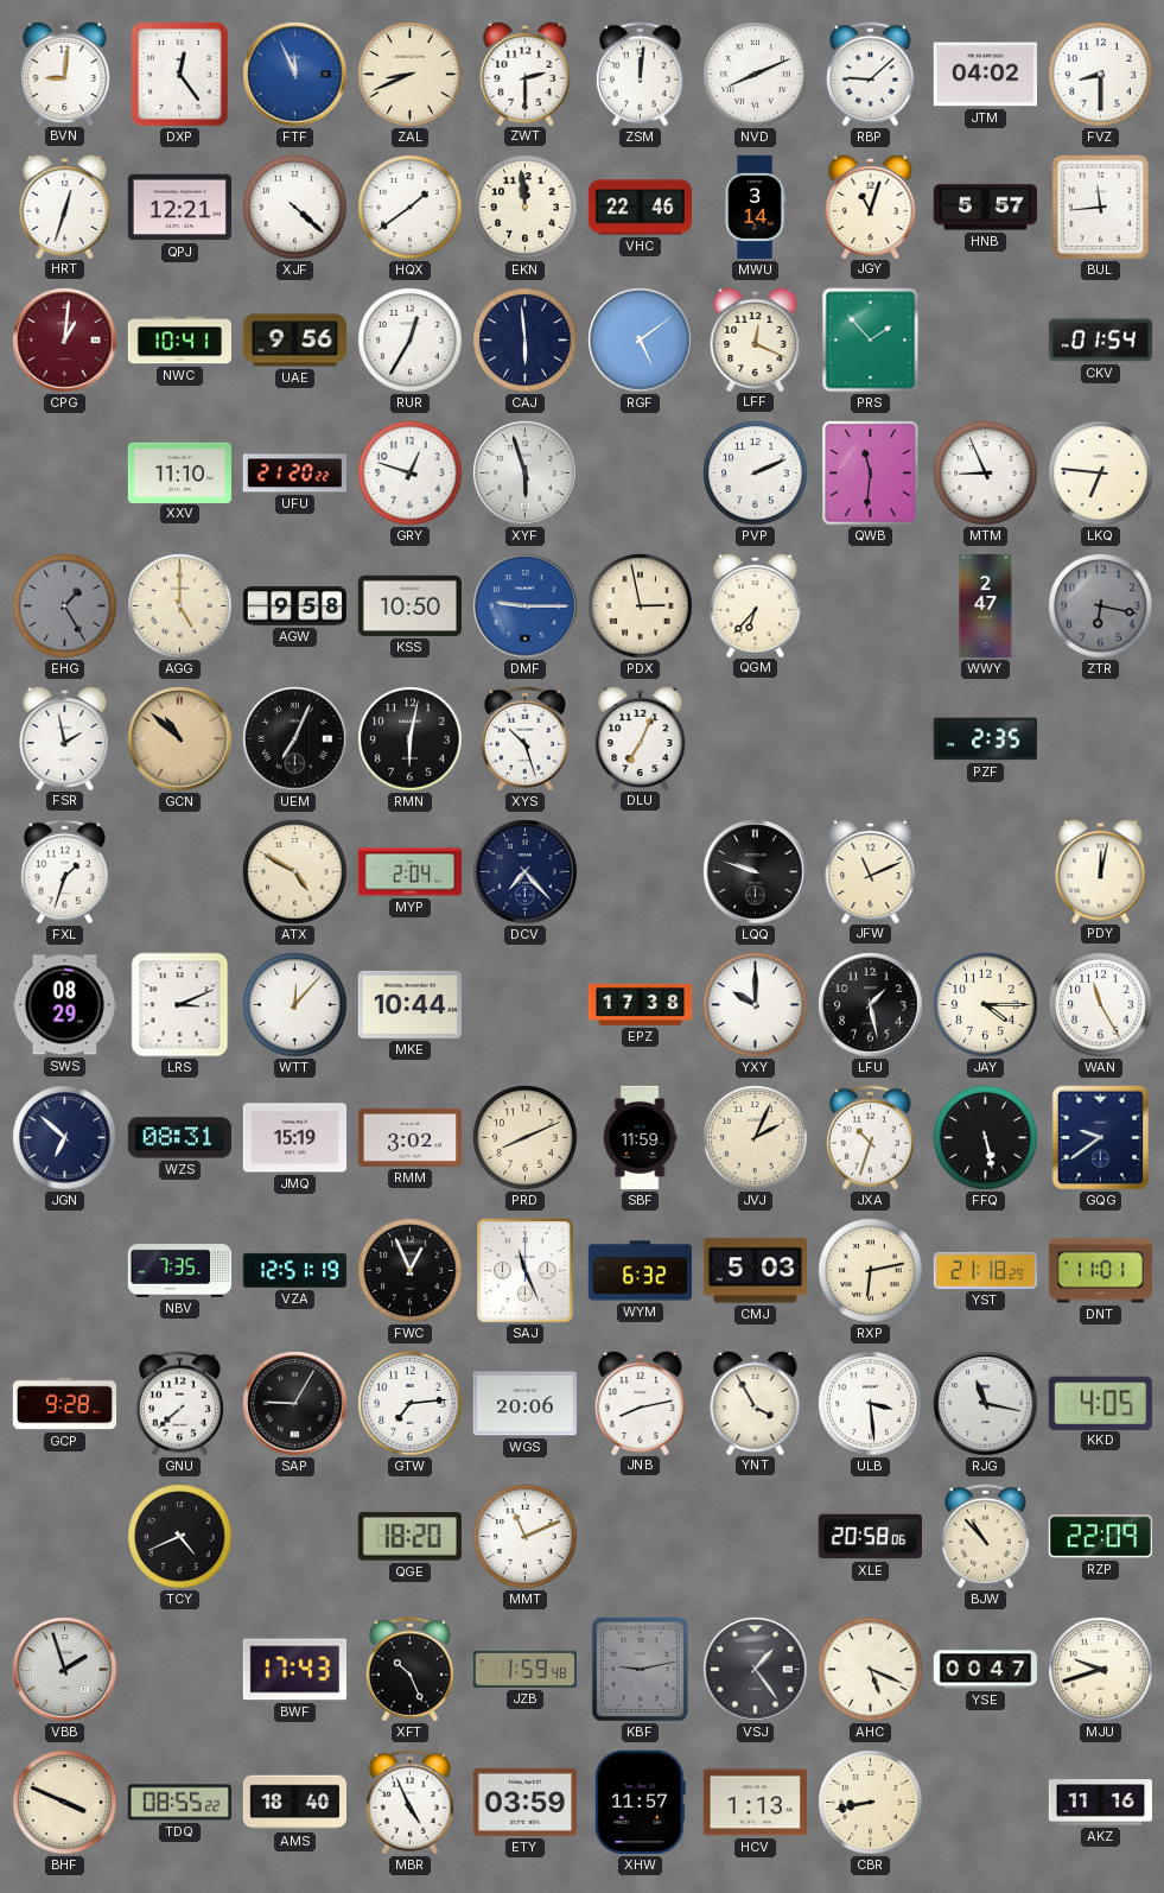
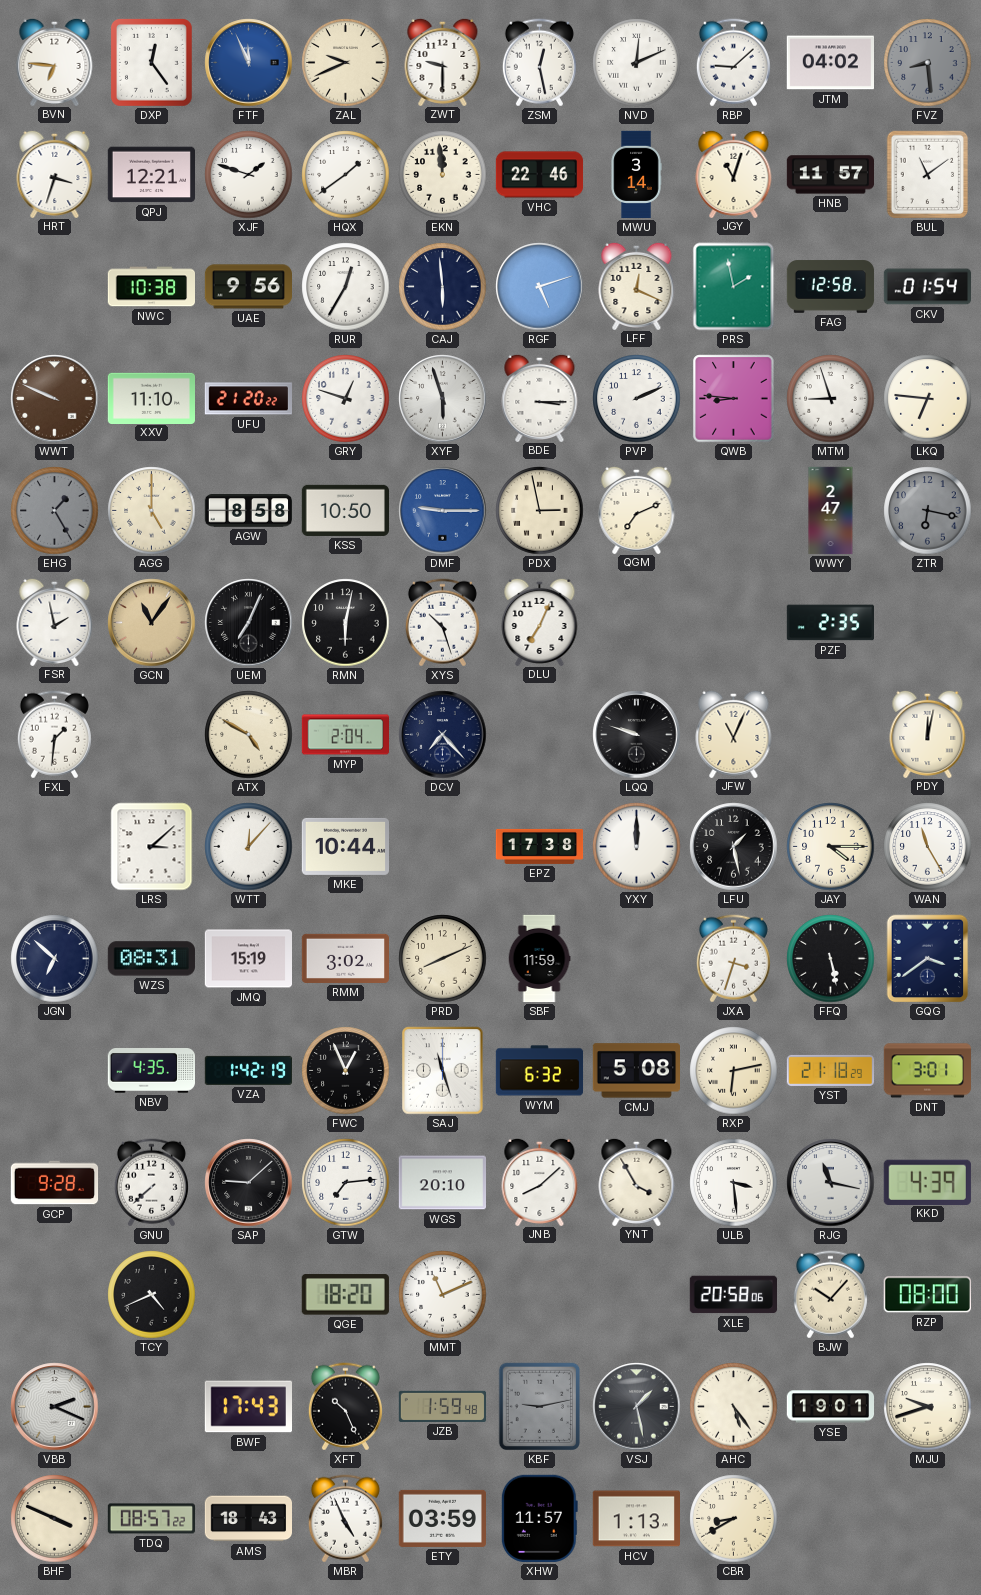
BVN: 9:01 -> 6:46 (55, 61)
ZAL: 8:41 -> 9:41 (346, 63)
ZWT: 2:30 -> 9:30 (443, 61)
ZSM: 12:01 -> 12:28 (539, 63)
NVD: 8:11 -> 12:11 (637, 63)
FVZ: 8:30 -> 8:29 (928, 63)
FVZ dial: white -> grey (928, 63)
HRT: 12:33 -> 3:33 (55, 173)
XJF: 4:22 -> 1:48 (249, 175)
HNB: 5:57 -> 11:57 (830, 175)
BUL: 11:44 -> 11:09 (928, 175)
CPG: 1:01 -> none (65, 341)
NWC: 10:41 -> 10:38 (151, 287)
RGF: 5:09 -> 5:12 (540, 287)
PRS: 1:53 -> 1:58 (734, 287)
FAG: none -> 12:58 (831, 287)
WWT: none -> 9:49 (55, 399)
BDE: none -> 3:15 (540, 397)
QWB: 11:31 -> 8:46 (734, 399)
MTM: 8:56 -> 8:57 (831, 399)
AGW: 9:58 -> 8:58 (248, 511)
QGM: 6:37 -> 7:11 (637, 509)
GCN: 10:52 -> 11:06 (152, 623)
FXL: 1:33 -> 1:31 (54, 735)
JFW: 11:11 -> 11:04 (734, 733)
SWS: 08:29 -> none (64, 1005)
LRS: 3:11 -> 3:08 (152, 847)
YXY: 10:00 -> 12:00 (637, 847)
JVJ: 2:04 -> none (756, 1138)
JXA: 10:33 -> 3:33 (733, 959)
GQG: 9:39 -> 3:39 (928, 959)
NBV: 7:35 -> 4:35 (151, 1071)
VZA: 12:51 -> 1:42 (248, 1070)
SAJ: 11:26 -> 11:27 (443, 1071)
CMJ: 5:03 -> 5:08 (636, 1071)
DNT: 11:01 -> 3:01 (927, 1071)
SAP: 9:05 -> 9:08 (249, 1183)
WGS: 20:06 -> 20:10 (442, 1183)
JNB: 8:13 -> 8:08 (540, 1181)
KKD: 4:05 -> 4:39 (927, 1182)
BJW: 10:53 -> 10:07 (830, 1295)
RZP: 22:09 -> 08:00 (927, 1295)
VBB: 1:57 -> 2:19 (55, 1407)
VSJ: 1:24 -> 1:28 (637, 1407)
AHC: 5:19 -> 5:24 (734, 1407)
YSE: 00:47 -> 19:01 (831, 1407)
TDQ: 08:55 -> 08:57 (152, 1519)
AMS: 18:40 -> 18:43 (248, 1519)
CBR: 8:43 -> 8:40 (734, 1519)
AKZ: 11:16 -> none (1100, 1803)
